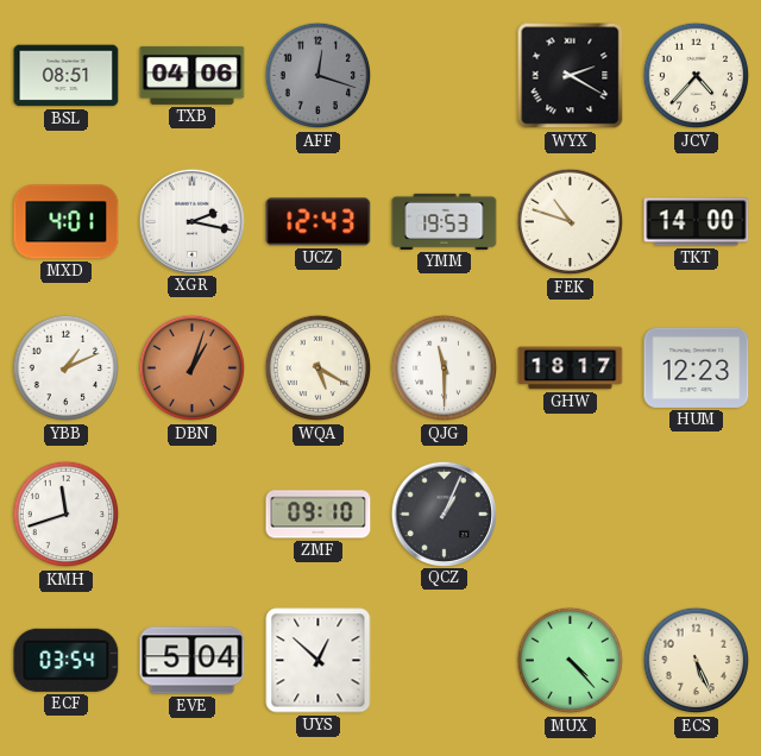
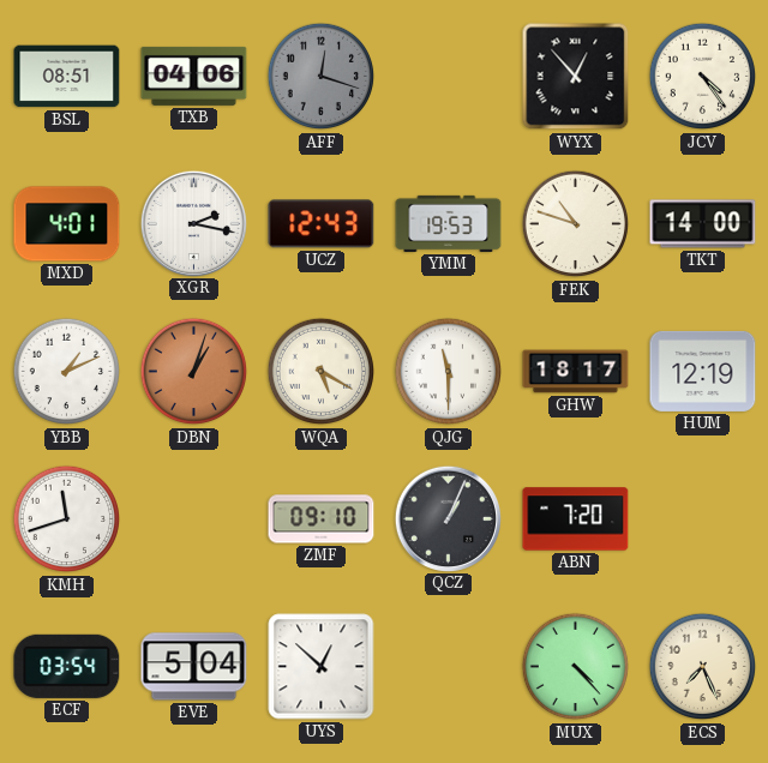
WYX: 2:20 -> 12:53 (576, 77)
JCV: 4:37 -> 4:24 (703, 77)
HUM: 12:23 -> 12:19 (703, 371)
ABN: none -> 7:20 (576, 519)
ECS: 5:26 -> 7:26 (703, 667)
